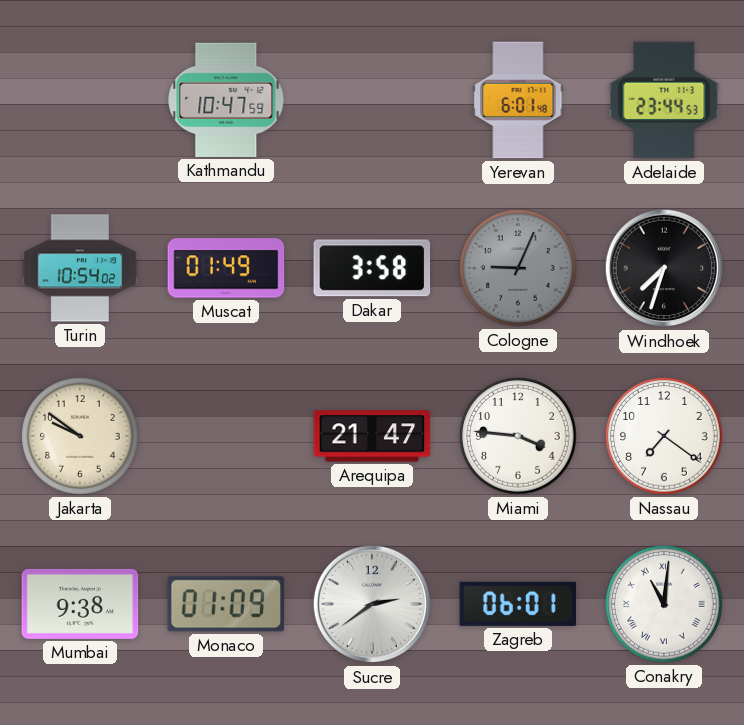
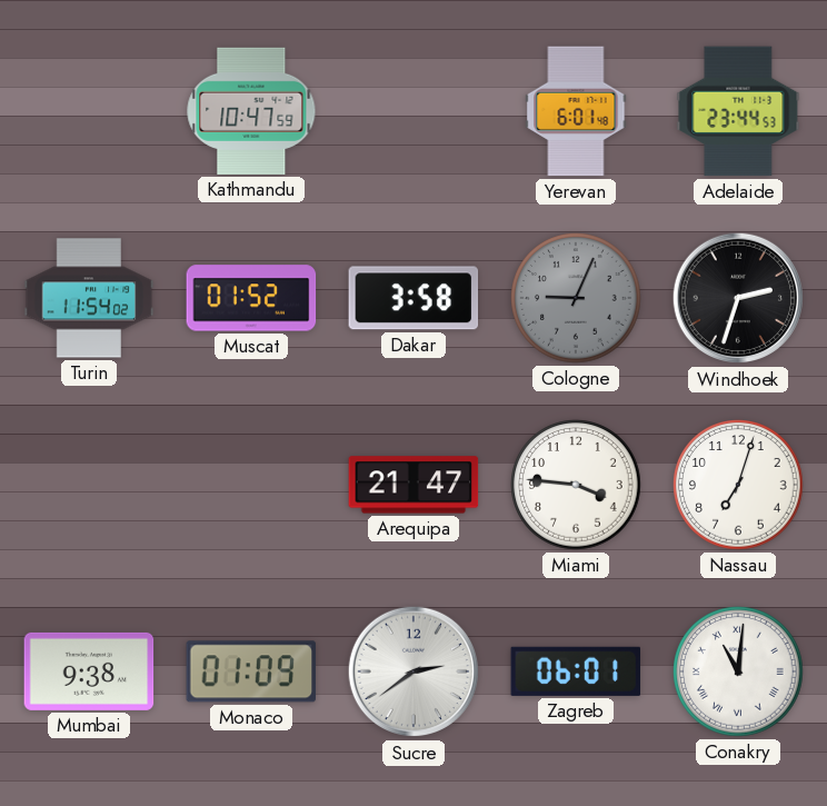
Turin: 10:54 -> 11:54 (89, 298)
Muscat: 01:49 -> 01:52 (251, 298)
Windhoek: 7:33 -> 2:33 (738, 298)
Jakarta: 9:51 -> none (80, 436)
Nassau: 7:21 -> 7:03 (738, 485)
